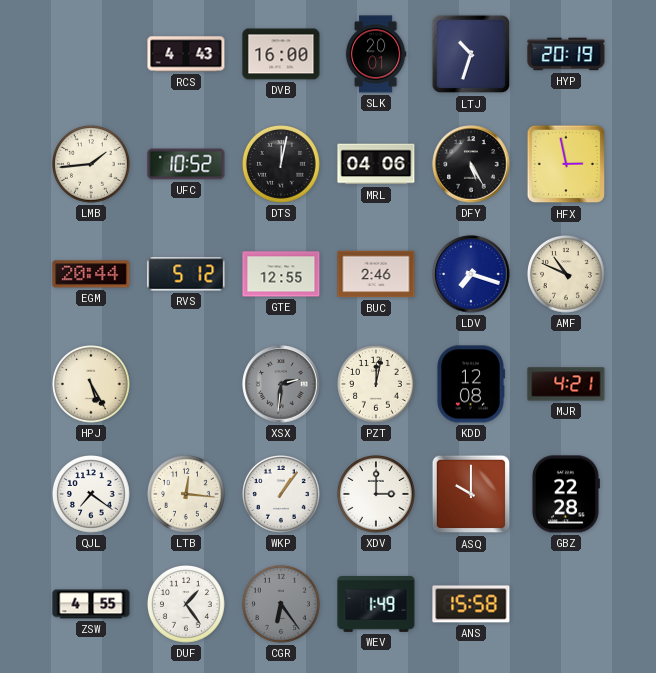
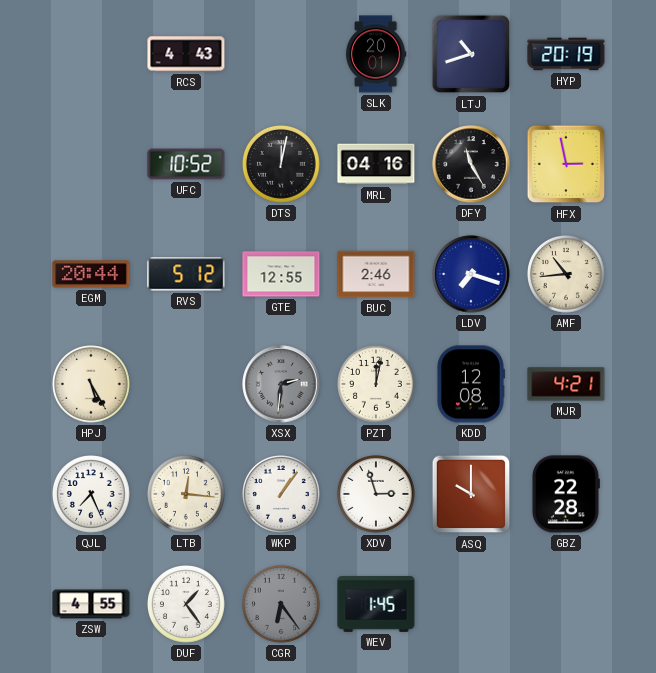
DVB: 16:00 -> none (281, 54)
LTJ: 10:33 -> 10:42 (471, 54)
LMB: 1:44 -> none (92, 165)
MRL: 04:06 -> 04:16 (376, 164)
DFY: 5:25 -> 11:25 (471, 164)
AMF: 10:49 -> 10:44 (567, 275)
QJL: 7:21 -> 7:26 (92, 495)
XDV: 3:00 -> 2:57 (377, 495)
WEV: 1:49 -> 1:45 (376, 604)
ANS: 15:58 -> none (471, 604)
